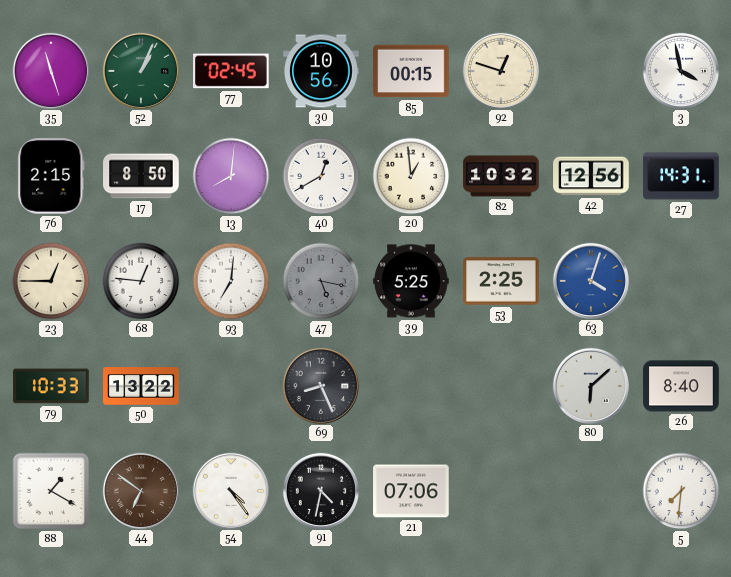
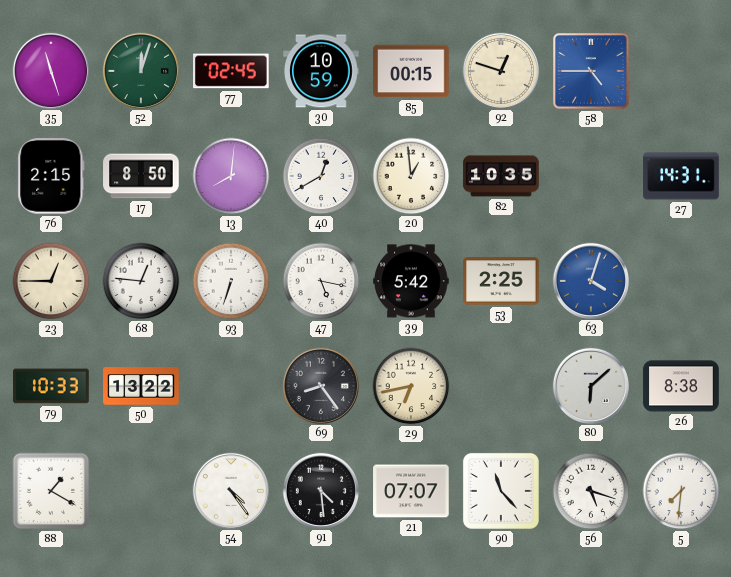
52: 1:04 -> 12:03 (140, 70)
30: 10:56 -> 10:59 (321, 71)
58: none -> 4:45 (591, 71)
3: 3:58 -> none (680, 70)
82: 10:32 -> 10:35 (501, 176)
42: 12:56 -> none (591, 176)
93: 7:01 -> 6:33 (231, 281)
47 dial: grey -> white (321, 281)
39: 5:25 -> 5:42 (411, 281)
69: 8:26 -> 8:24 (320, 385)
29: none -> 6:43 (411, 386)
26: 8:40 -> 8:38 (681, 386)
44: 6:51 -> none (140, 490)
91: 4:32 -> 4:29 (320, 490)
21: 07:06 -> 07:07 (411, 491)
90: none -> 11:23 (501, 491)
56: none -> 5:18 (591, 491)
